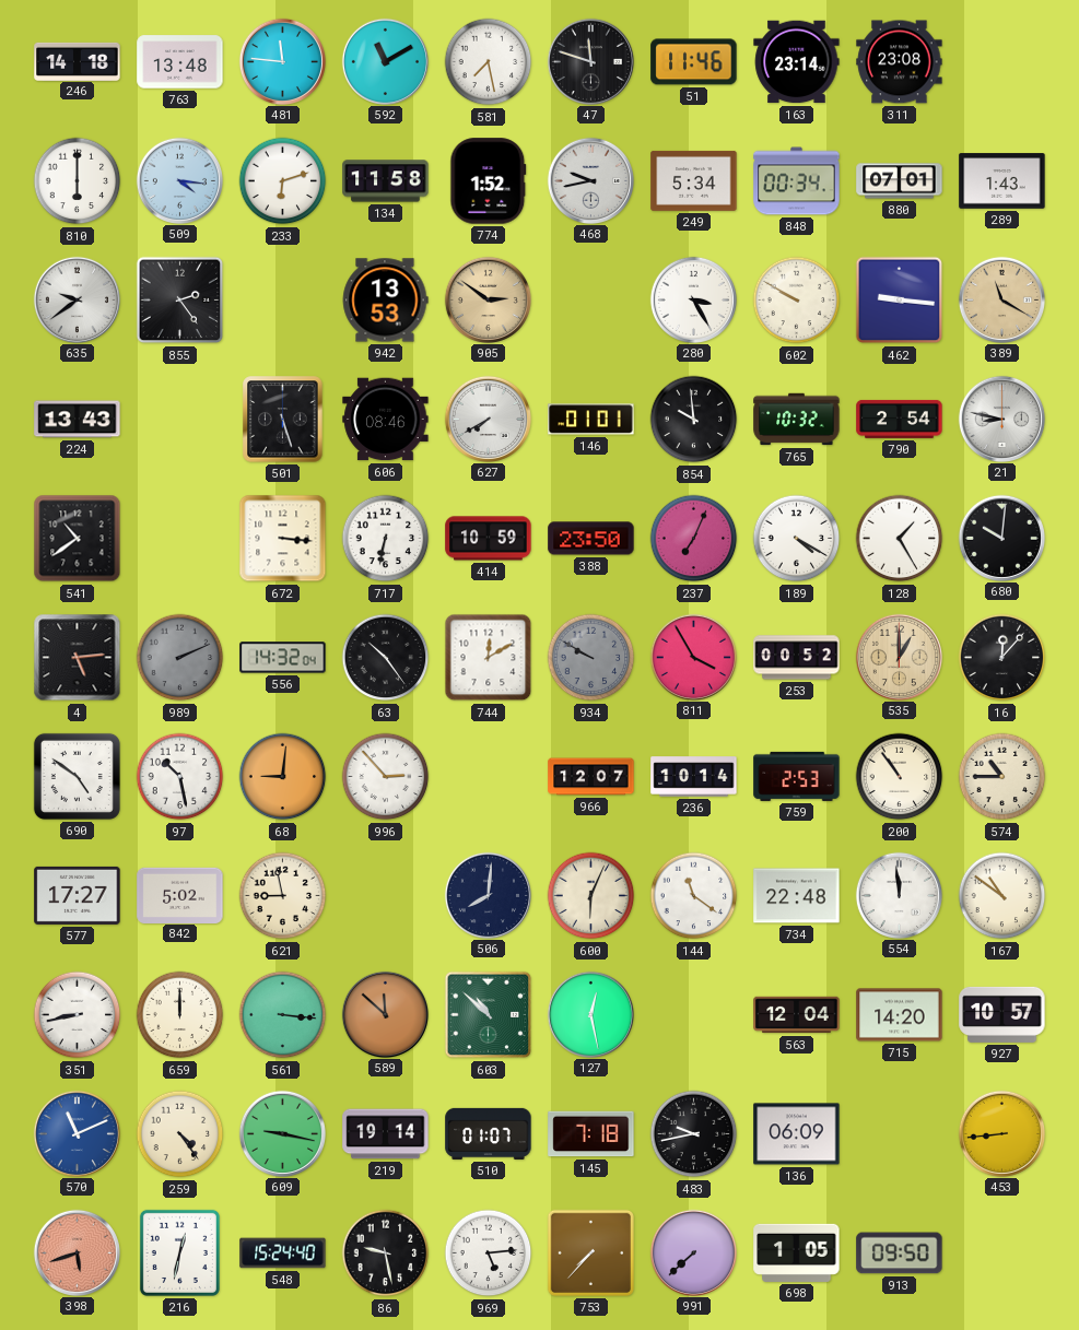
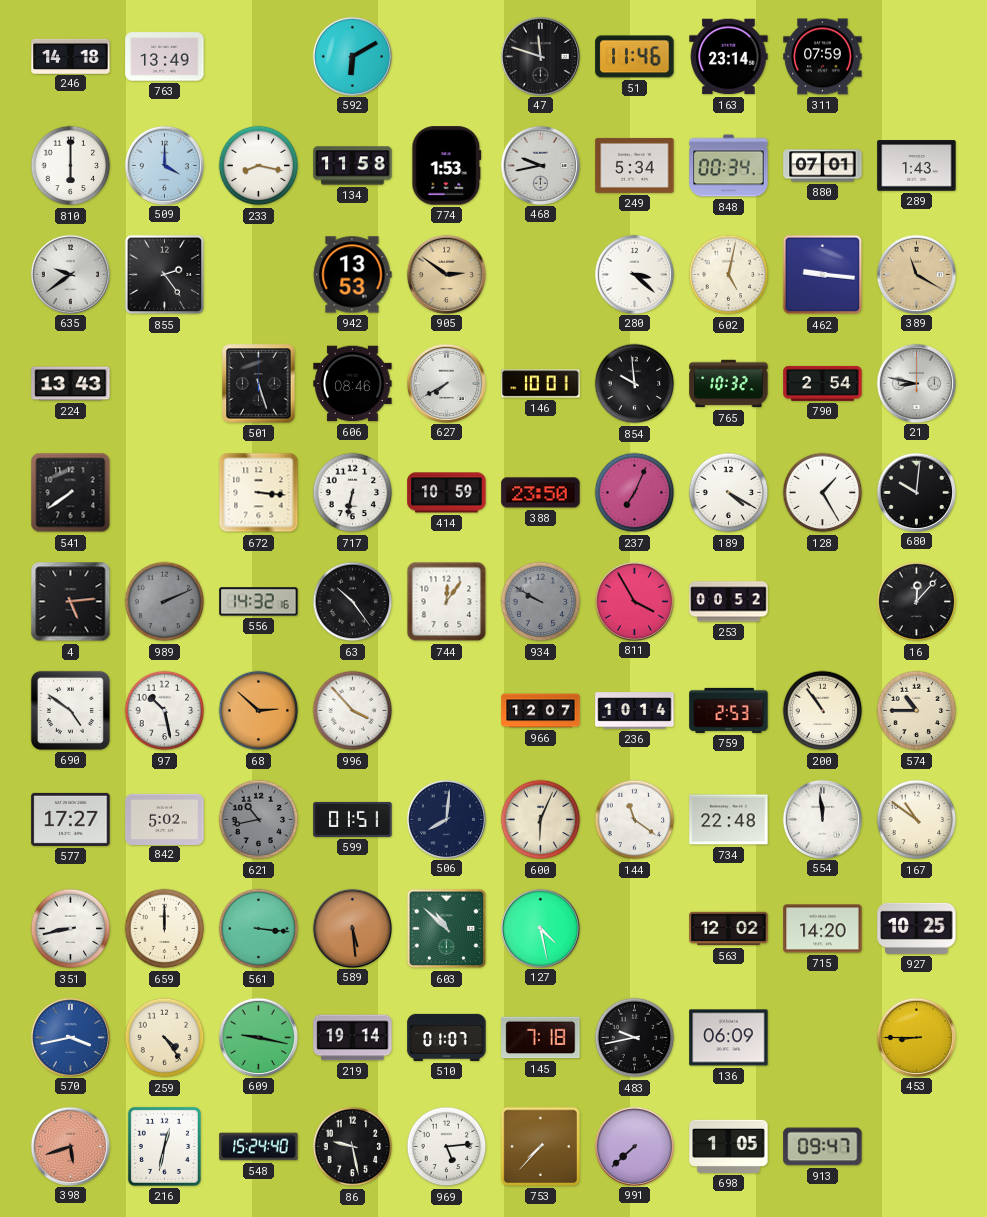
763: 13:48 -> 13:49 (165, 57)
481: 11:46 -> none (282, 61)
592: 11:10 -> 6:10 (352, 56)
581: 7:28 -> none (489, 62)
311: 23:08 -> 07:59 (823, 57)
509: 4:16 -> 4:00 (164, 165)
233: 6:12 -> 8:17 (259, 166)
774: 1:52 -> 1:53 (447, 166)
280: 3:25 -> 3:22 (634, 274)
602: 9:50 -> 5:02 (729, 275)
146: 01:01 -> 10:01 (541, 384)
541: 10:39 -> 7:39 (71, 493)
556: 14:32:04 -> 14:32:16 (259, 602)
744: 12:10 -> 12:06 (447, 602)
535: 1:00 -> none (899, 657)
68: 9:01 -> 2:52 (259, 711)
996: 2:53 -> 3:53 (353, 711)
621: 8:58 -> 10:43 (259, 820)
621 dial: cream -> grey (259, 820)
599: none -> 01:51 (353, 819)
589: 11:52 -> 5:29 (352, 928)
127: 12:28 -> 4:28 (540, 928)
563: 12:04 -> 12:02 (729, 929)
927: 10:57 -> 10:25 (917, 928)
570: 11:11 -> 3:43 (70, 1037)
453: 8:44 -> 8:45 (916, 1037)
913: 09:50 -> 09:47 (823, 1147)
